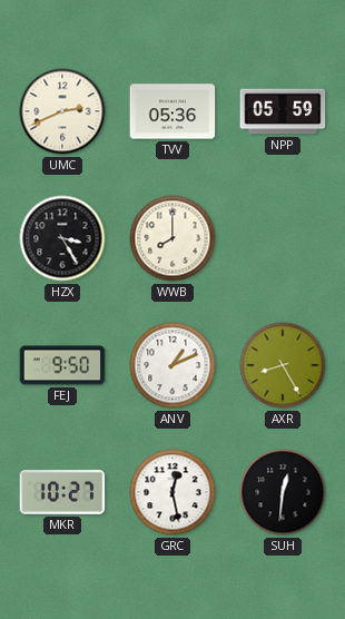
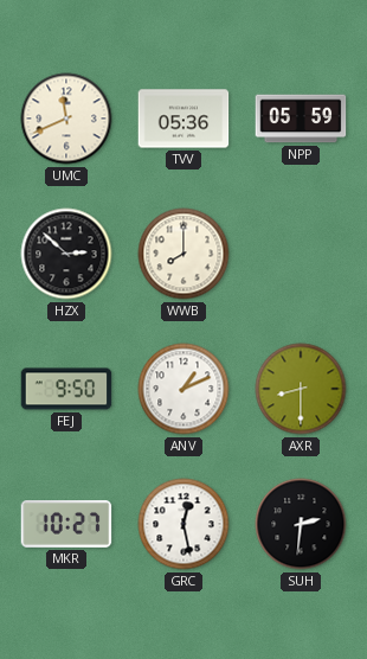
UMC: 2:41 -> 11:41 (66, 119)
HZX: 3:25 -> 2:52 (66, 254)
AXR: 8:25 -> 8:30 (301, 389)
SUH: 12:31 -> 2:31 (301, 524)
